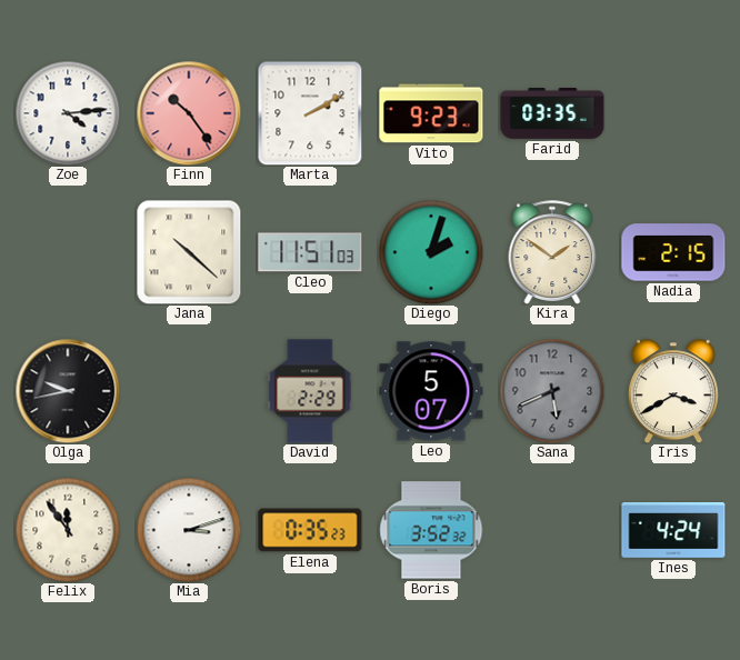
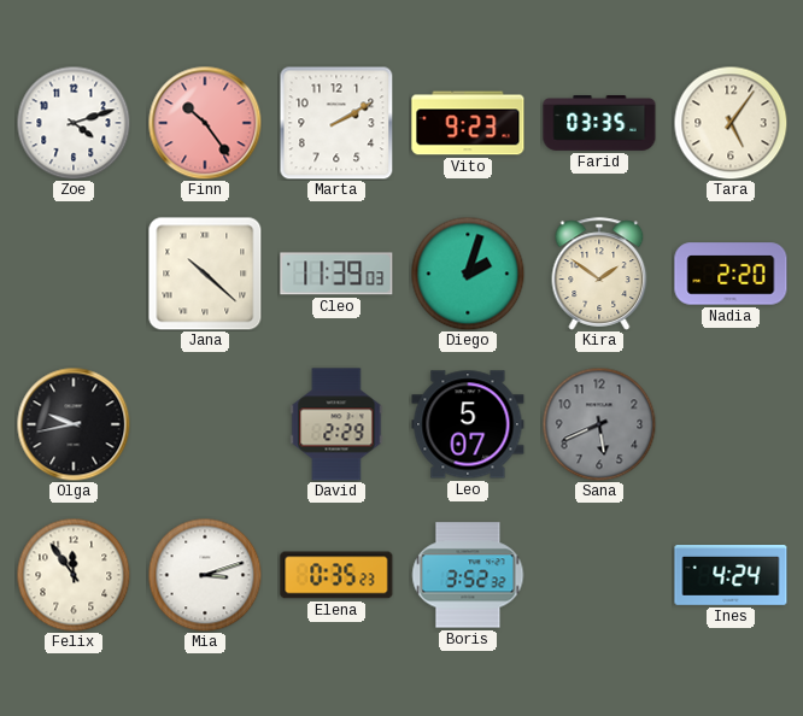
Zoe: 4:14 -> 4:12 (74, 123)
Tara: none -> 5:06 (731, 123)
Cleo: 11:51 -> 11:39 (336, 274)
Nadia: 2:15 -> 2:20 (731, 274)
Iris: 3:40 -> none (673, 391)
